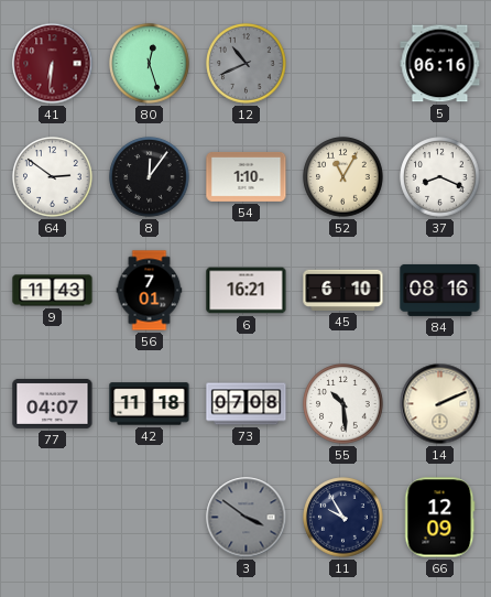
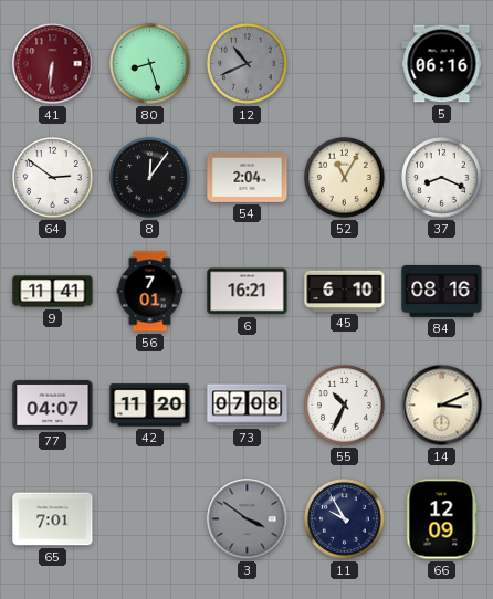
80: 12:27 -> 8:27 (150, 64)
54: 1:10 -> 2:04 (248, 177)
9: 11:43 -> 11:41 (53, 292)
42: 11:18 -> 11:20 (150, 406)
55: 10:29 -> 10:34 (345, 406)
14: 2:11 -> 3:11 (442, 406)
65: none -> 7:01 (53, 519)
